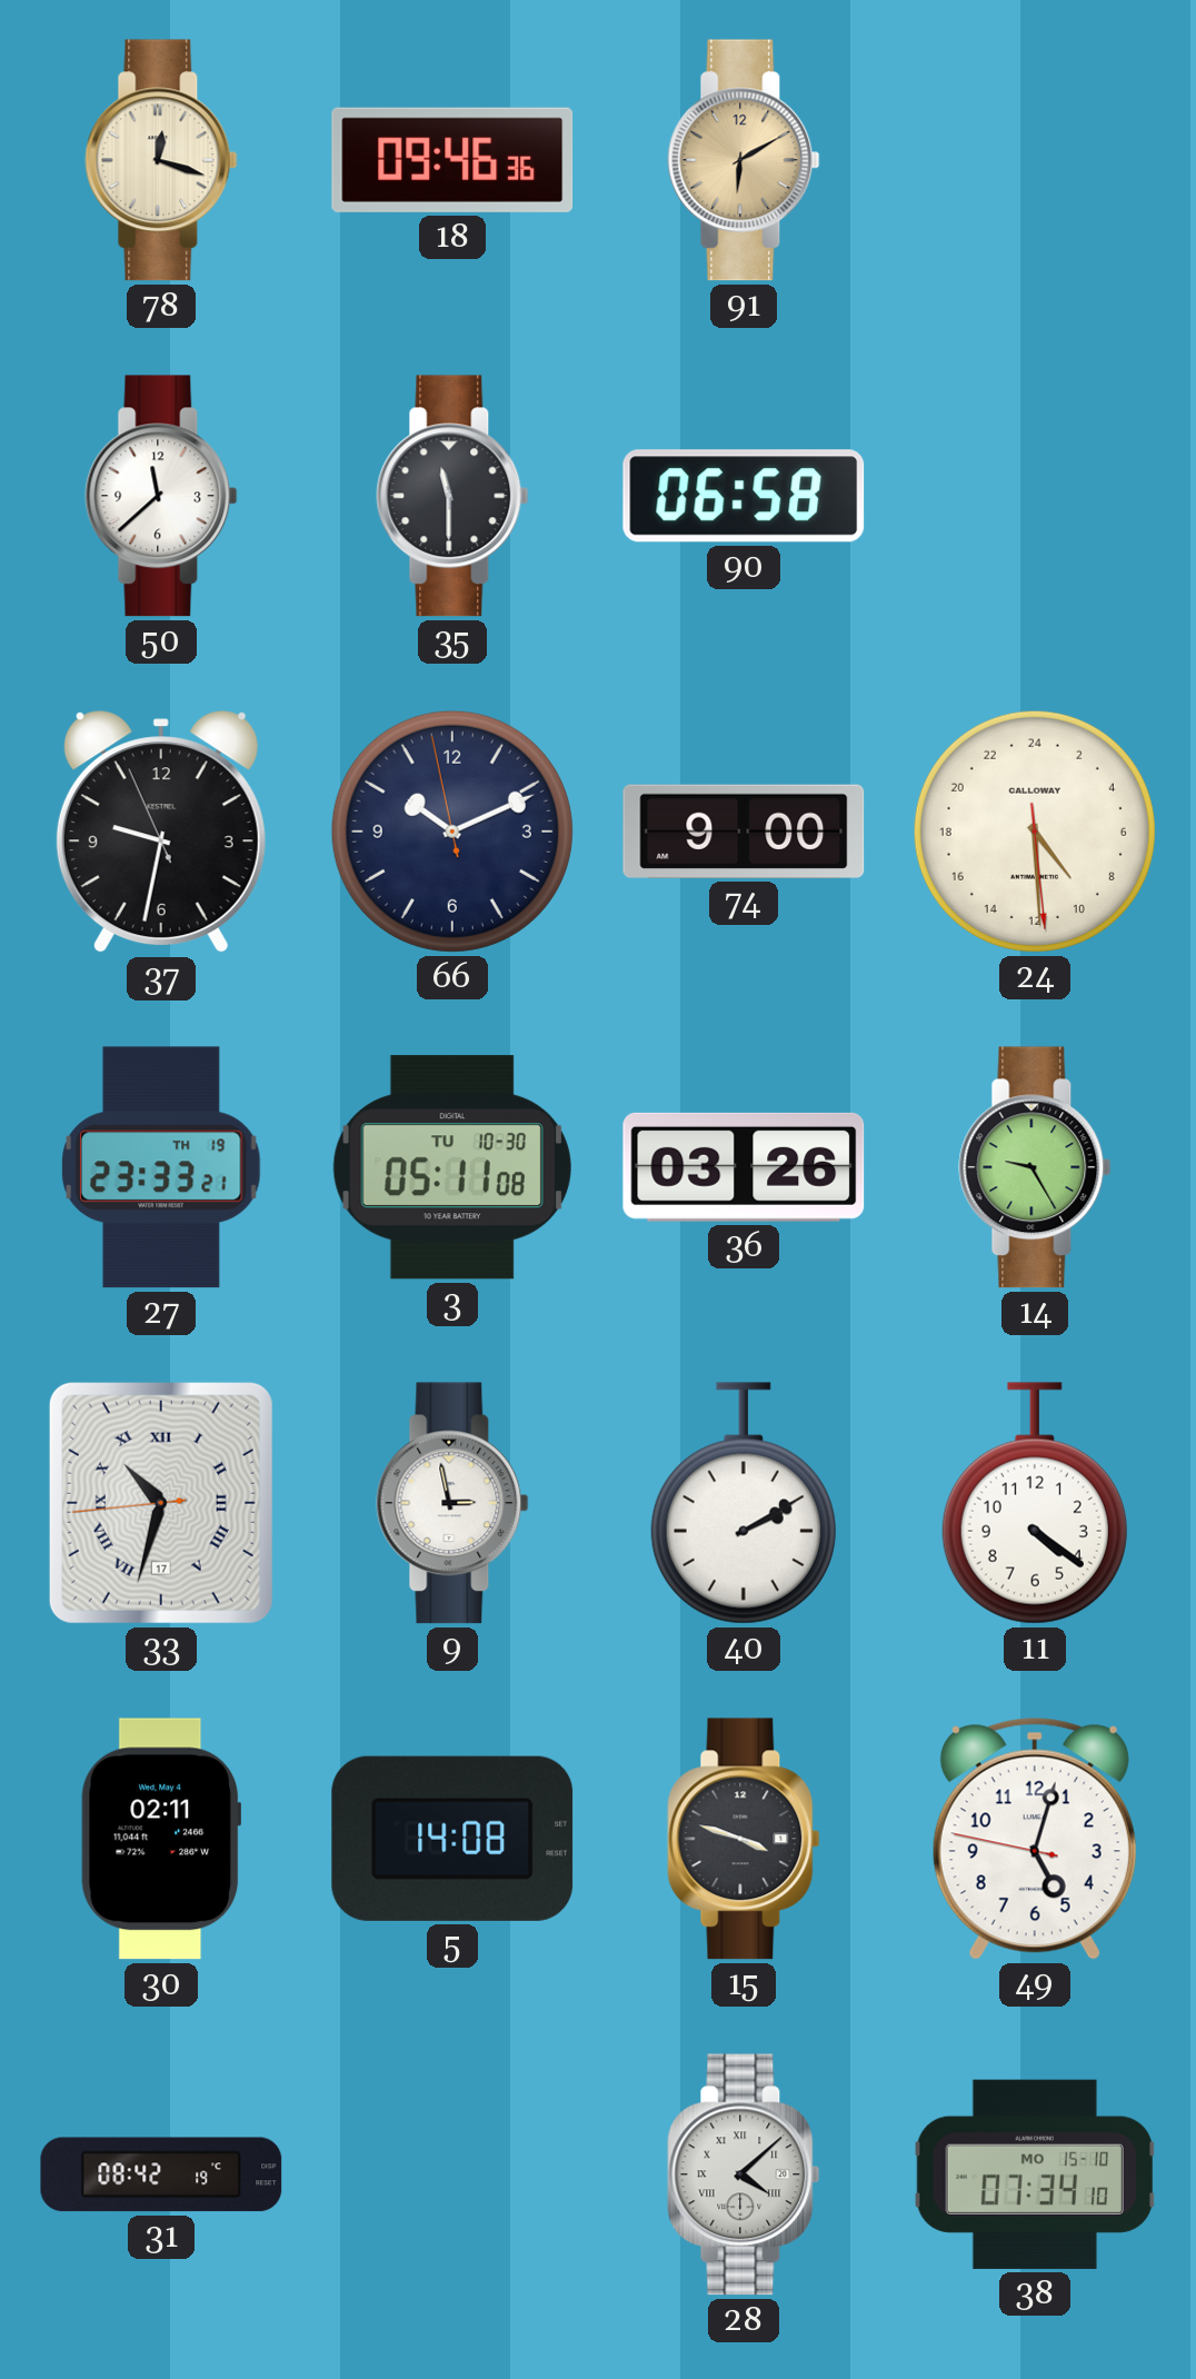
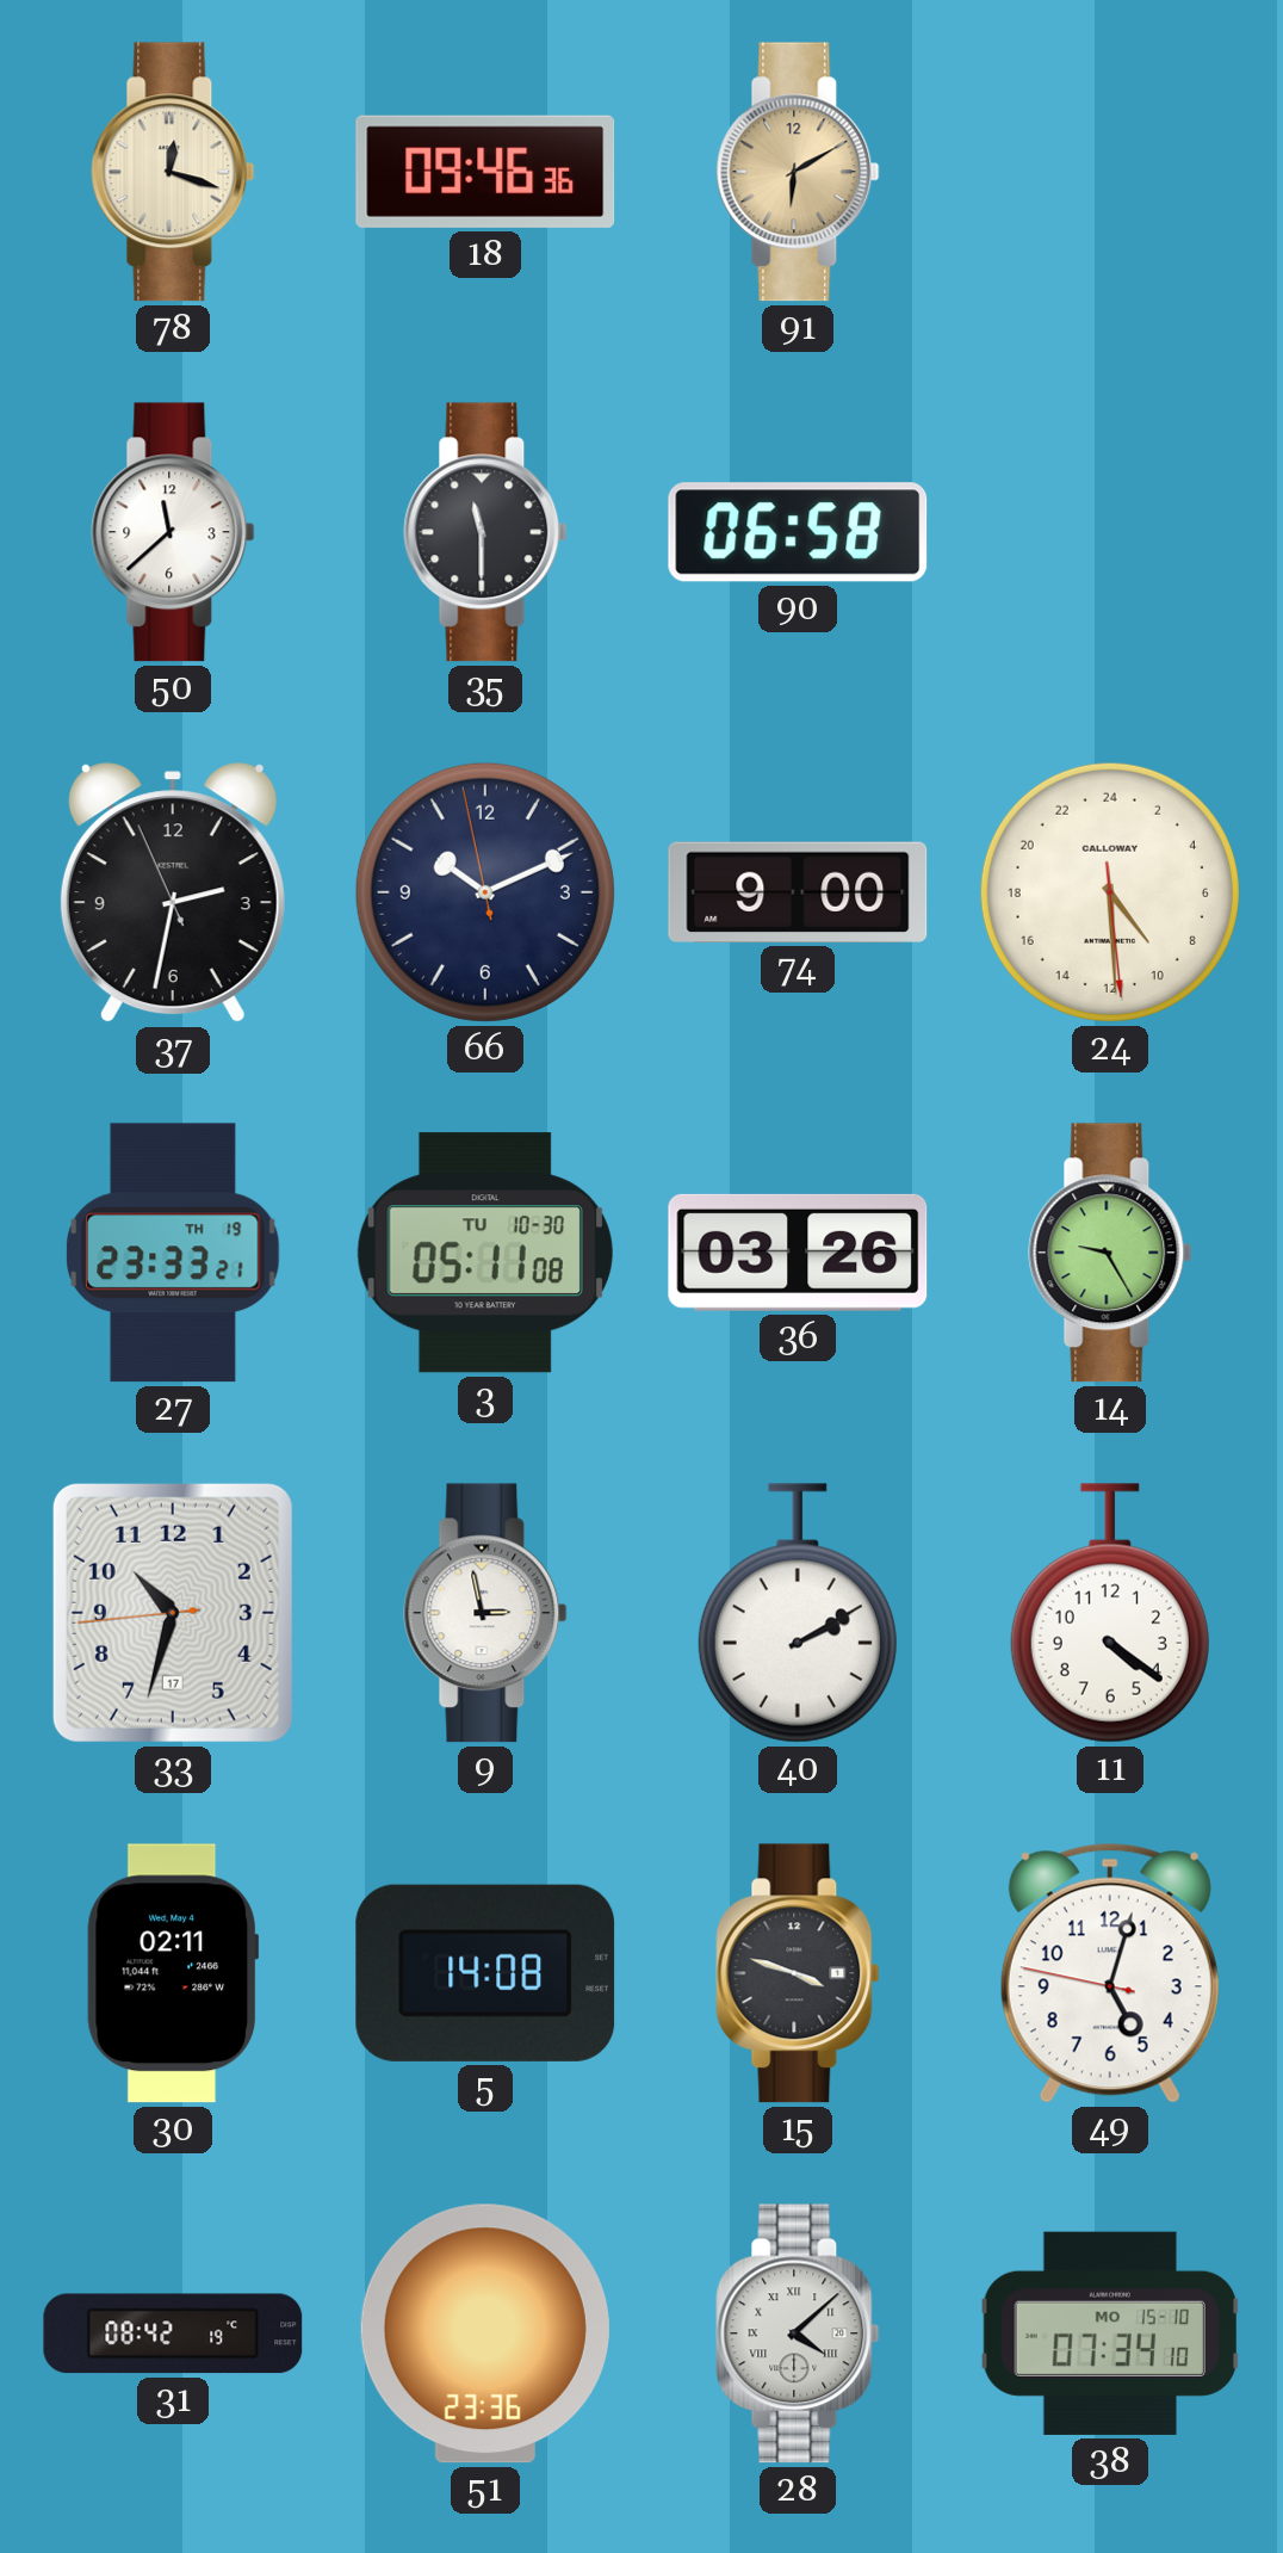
37: 9:31 -> 2:31 (173, 894)
33 numerals: Roman -> Arabic (173, 1613)
51: none -> 23:36 (485, 2333)
